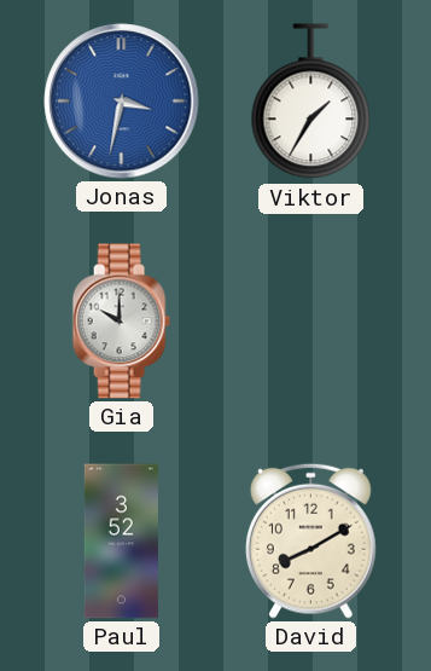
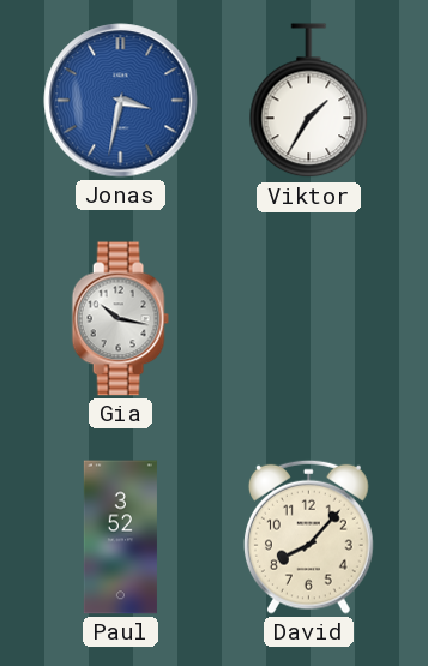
Gia: 10:00 -> 10:17 (120, 319)
David: 8:10 -> 8:07 (308, 536)
